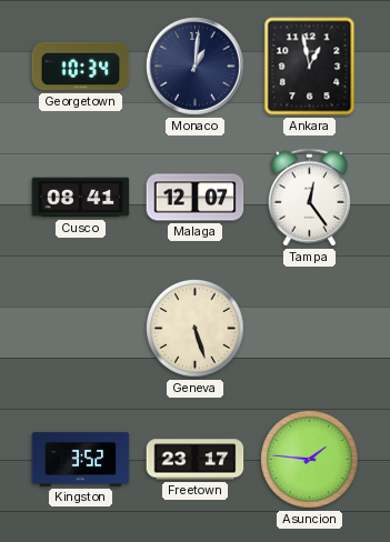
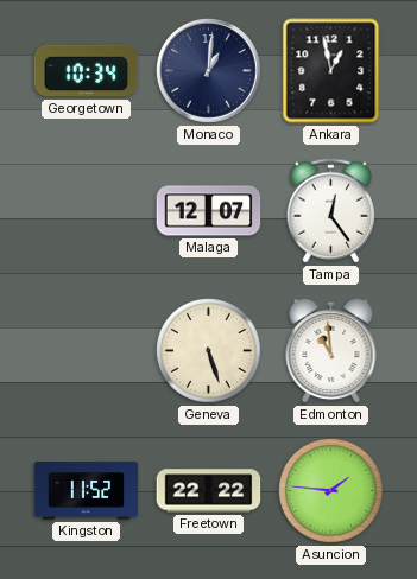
Cusco: 08:41 -> none (81, 198)
Edmonton: none -> 10:59 (331, 350)
Kingston: 3:52 -> 11:52 (87, 491)
Freetown: 23:17 -> 22:22 (209, 491)
